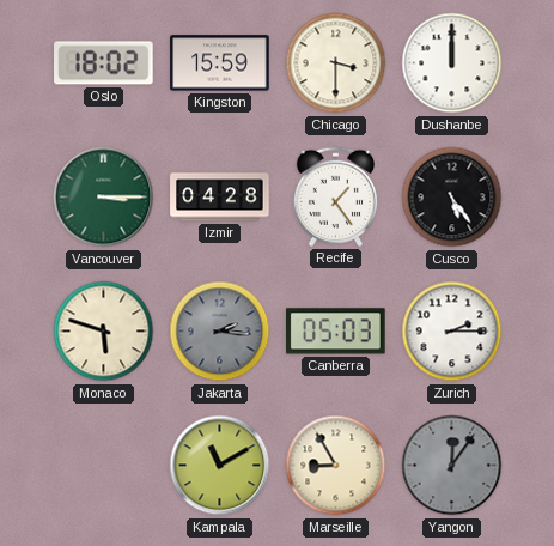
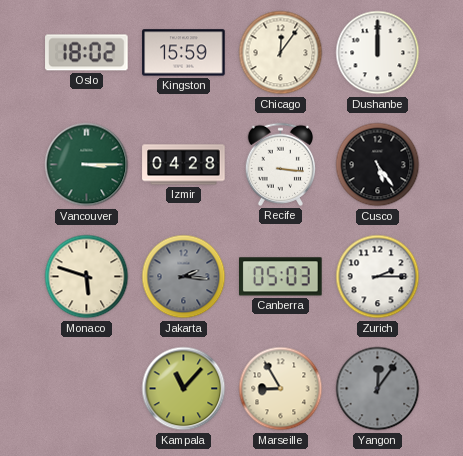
Chicago: 3:30 -> 12:06 (281, 53)
Recife: 1:24 -> 3:16 (280, 164)
Kampala: 11:10 -> 11:07 (184, 389)
